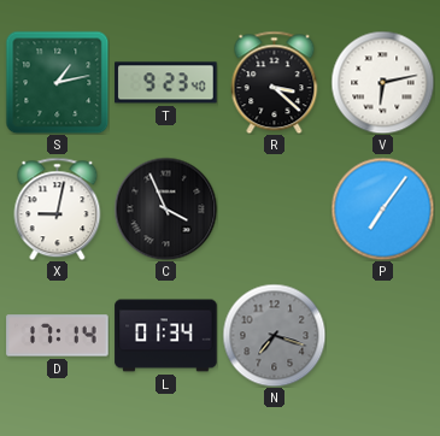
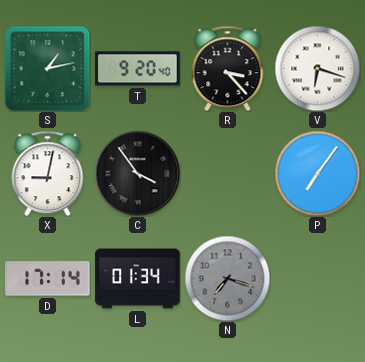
T: 9:23 -> 9:20 (138, 69)
R: 3:22 -> 3:23 (228, 68)
V: 6:13 -> 6:18 (317, 68)
C: 3:56 -> 3:54 (137, 173)
